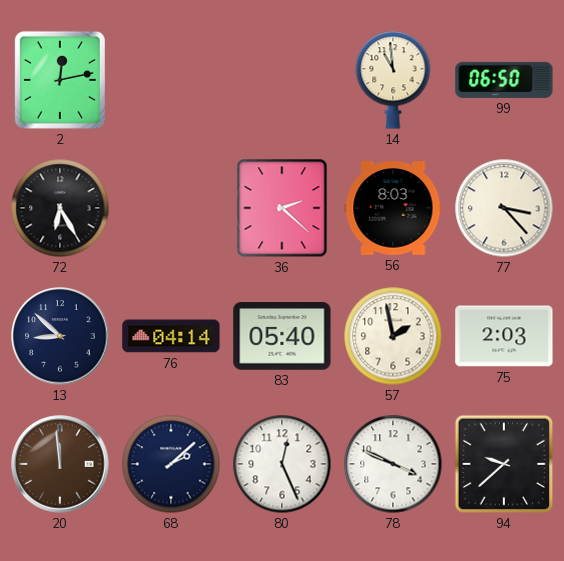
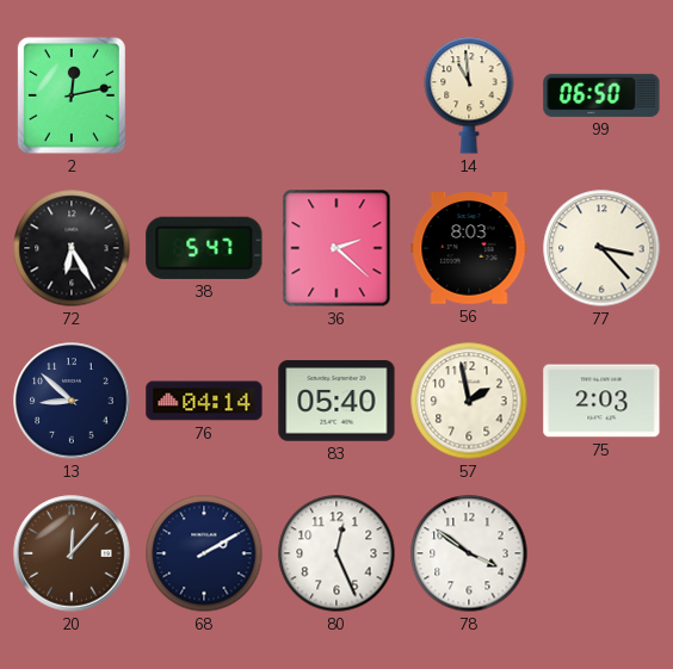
38: none -> 5:47 (204, 248)
20: 11:59 -> 12:07 (72, 553)
68: 2:08 -> 2:10 (204, 553)
78: 3:49 -> 3:51 (469, 553)
94: 9:38 -> none (504, 464)
